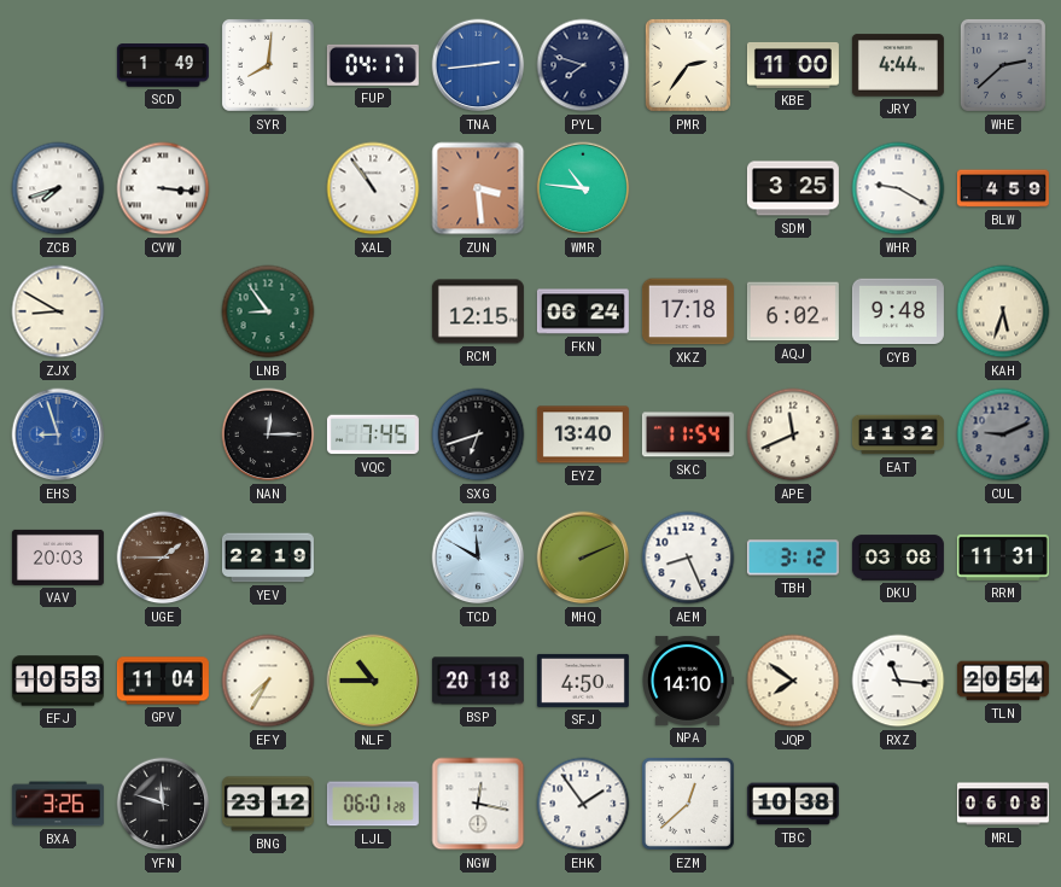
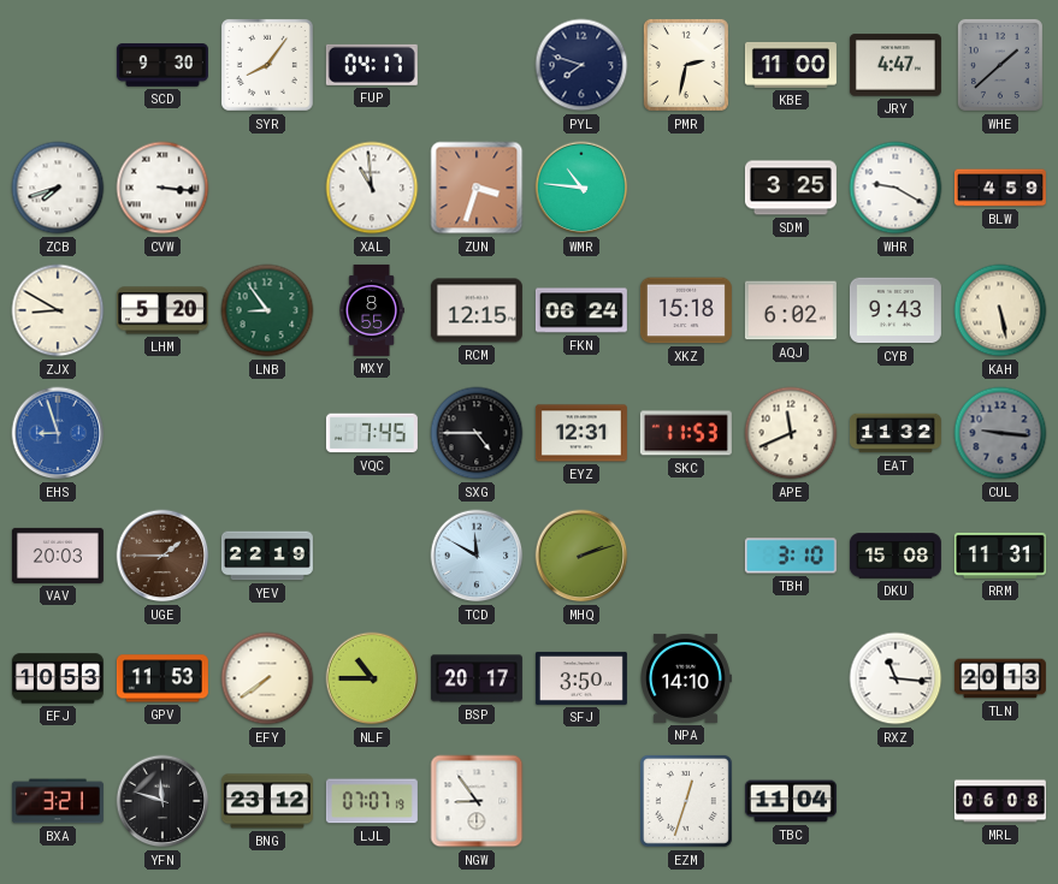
SCD: 1:49 -> 9:30 (162, 65)
SYR: 8:01 -> 8:06 (267, 65)
TNA: 2:44 -> none (478, 65)
PMR: 2:36 -> 2:32 (686, 65)
JRY: 4:44 -> 4:47 (896, 65)
WHE: 2:38 -> 1:38 (1000, 65)
XAL: 10:54 -> 10:59 (372, 188)
ZUN: 3:29 -> 3:33 (477, 188)
LHM: none -> 5:20 (162, 310)
MXY: none -> 8:55 (372, 310)
XKZ: 17:18 -> 15:18 (686, 310)
CYB: 9:48 -> 9:43 (896, 310)
KAH: 5:33 -> 5:28 (1000, 310)
NAN: 12:15 -> none (268, 434)
SXG: 6:42 -> 4:45 (477, 433)
EYZ: 13:40 -> 12:31 (581, 433)
SKC: 11:54 -> 11:53 (686, 433)
CUL: 9:11 -> 9:16 (1000, 433)
MHQ: 2:11 -> 2:12 (581, 556)
AEM: 8:26 -> none (688, 558)
TBH: 3:12 -> 3:10 (791, 556)
DKU: 03:08 -> 15:08 (896, 556)
GPV: 11:04 -> 11:53 (162, 678)
EFY: 7:35 -> 7:39 (267, 678)
BSP: 20:18 -> 20:17 (477, 678)
SFJ: 4:50 -> 3:50 (581, 678)
JQP: 7:51 -> none (793, 681)
TLN: 20:54 -> 20:13 (1000, 678)
BXA: 3:26 -> 3:21 (58, 801)
LJL: 06:01 -> 07:07 (372, 801)
NGW: 12:17 -> 8:54 (477, 801)
EHK: 1:54 -> none (583, 804)
EZM: 12:38 -> 12:33 (686, 801)
TBC: 10:38 -> 11:04 (791, 801)
